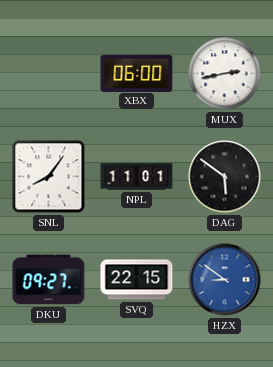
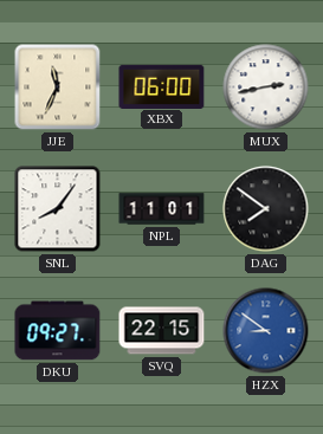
JJE: none -> 11:34 (58, 88)
DAG: 5:51 -> 7:51 (266, 209)
